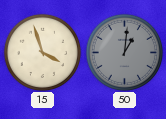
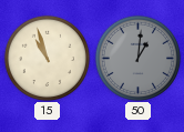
15: 3:57 -> 10:57 (47, 58)
